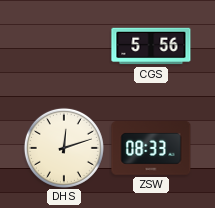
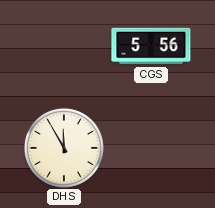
DHS: 12:12 -> 11:55 (64, 148)
ZSW: 08:33 -> none (151, 149)
